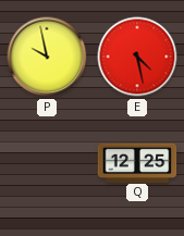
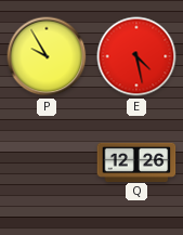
P: 9:58 -> 9:55 (47, 56)
Q: 12:25 -> 12:26 (136, 161)
